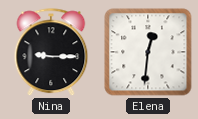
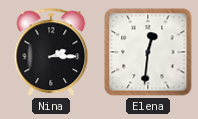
Nina: 9:15 -> 2:15 (51, 53)
